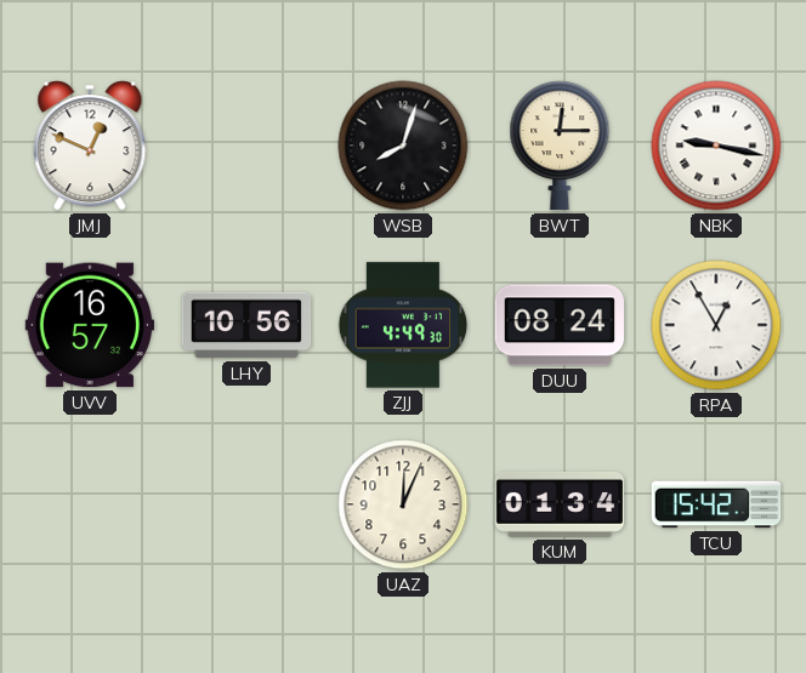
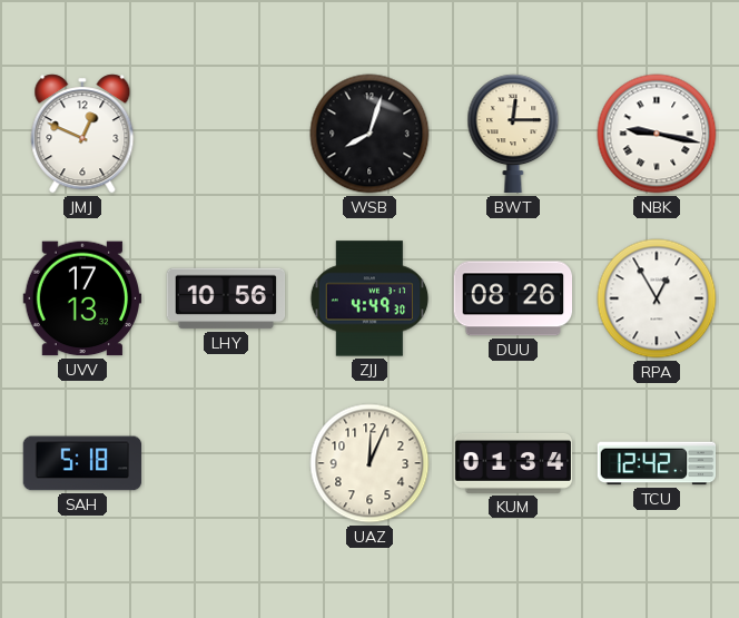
UVV: 16:57 -> 17:13 (82, 298)
DUU: 08:24 -> 08:26 (512, 298)
SAH: none -> 5:18 (82, 463)
TCU: 15:42 -> 12:42 (657, 463)
